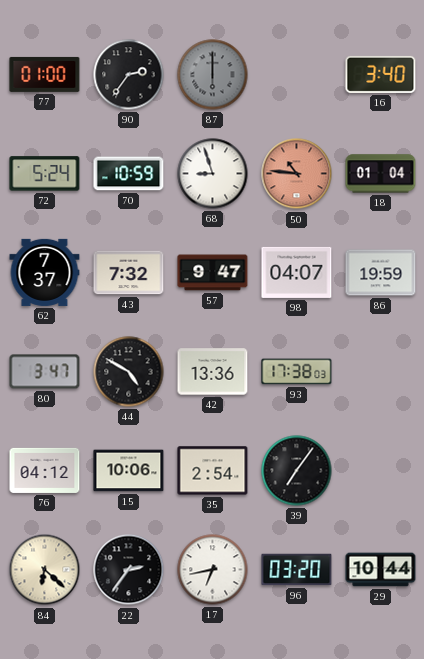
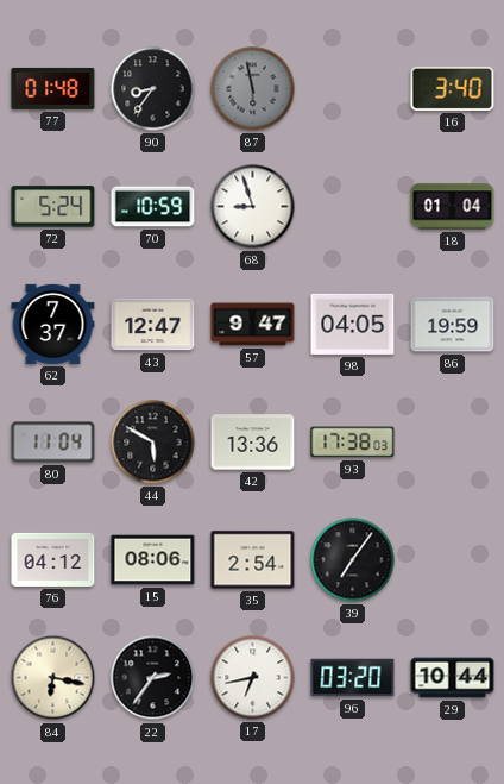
77: 01:00 -> 01:48 (53, 88)
90: 2:36 -> 8:36 (153, 89)
87: 6:00 -> 5:58 (253, 89)
50: 10:46 -> none (297, 174)
43: 7:32 -> 12:47 (153, 325)
98: 04:07 -> 04:05 (353, 324)
80: 3:47 -> 11:04 (53, 443)
44: 4:50 -> 5:50 (153, 443)
15: 10:06 -> 08:06 (153, 560)
84: 6:22 -> 6:17 (53, 678)
